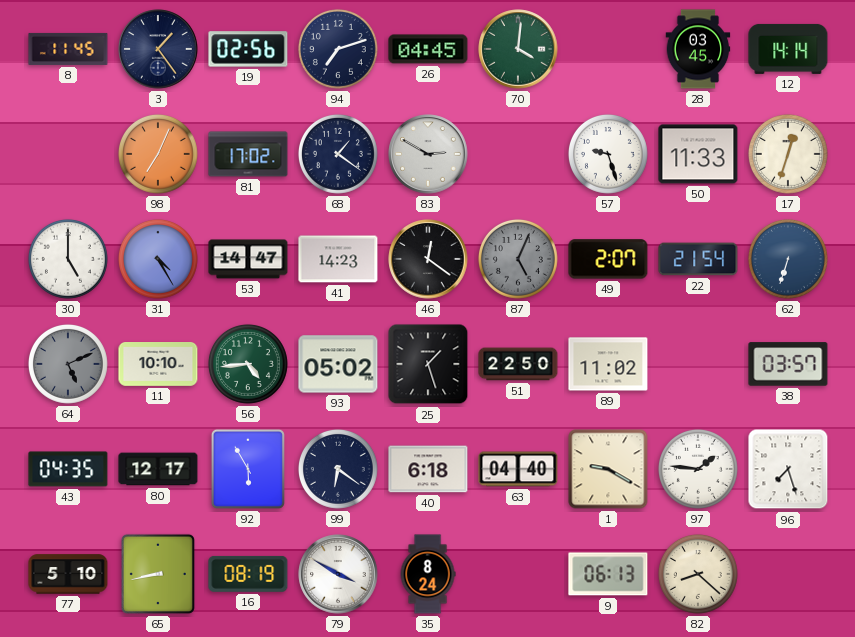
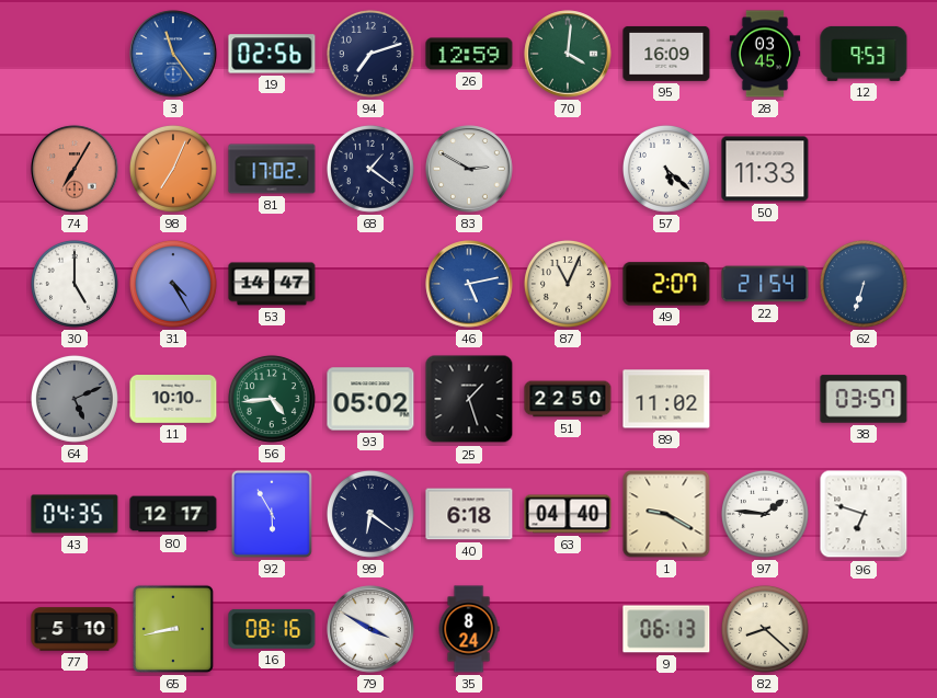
8: 11:45 -> none (68, 49)
3: 1:24 -> 11:24 (173, 54)
3 dial: navy -> blue (173, 54)
26: 04:45 -> 12:59 (469, 54)
95: none -> 16:09 (666, 54)
12: 14:14 -> 9:53 (864, 54)
74: none -> 7:05 (75, 169)
57: 9:27 -> 5:22 (666, 169)
17: 12:33 -> none (788, 154)
41: 14:23 -> none (338, 259)
46: 12:21 -> 5:13 (469, 284)
46 dial: black -> blue (469, 284)
87: 5:04 -> 11:04 (568, 284)
87 dial: grey -> cream (568, 284)
96: 7:27 -> 6:48 (864, 514)
16: 08:19 -> 08:16 (272, 629)
